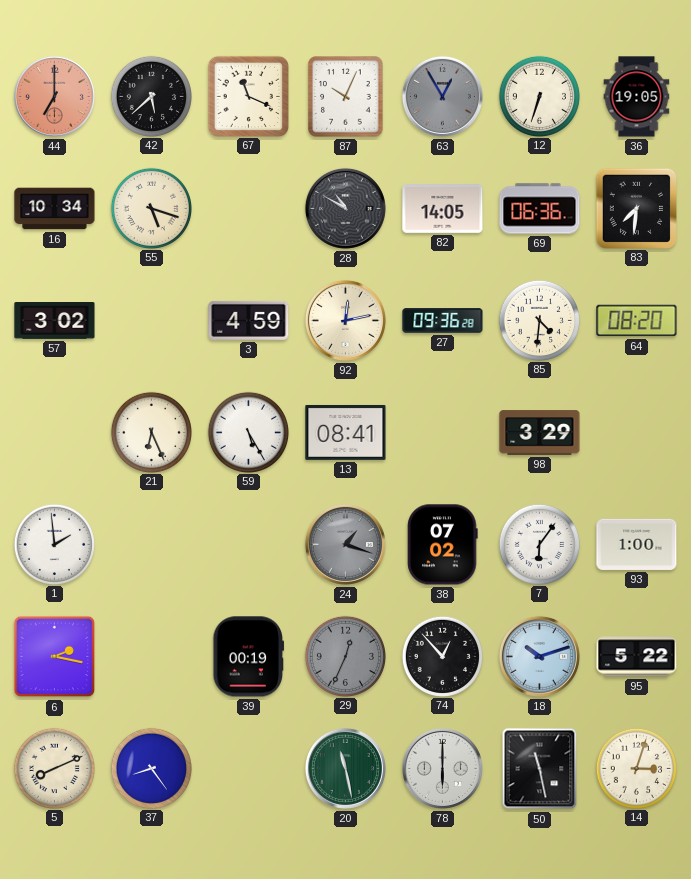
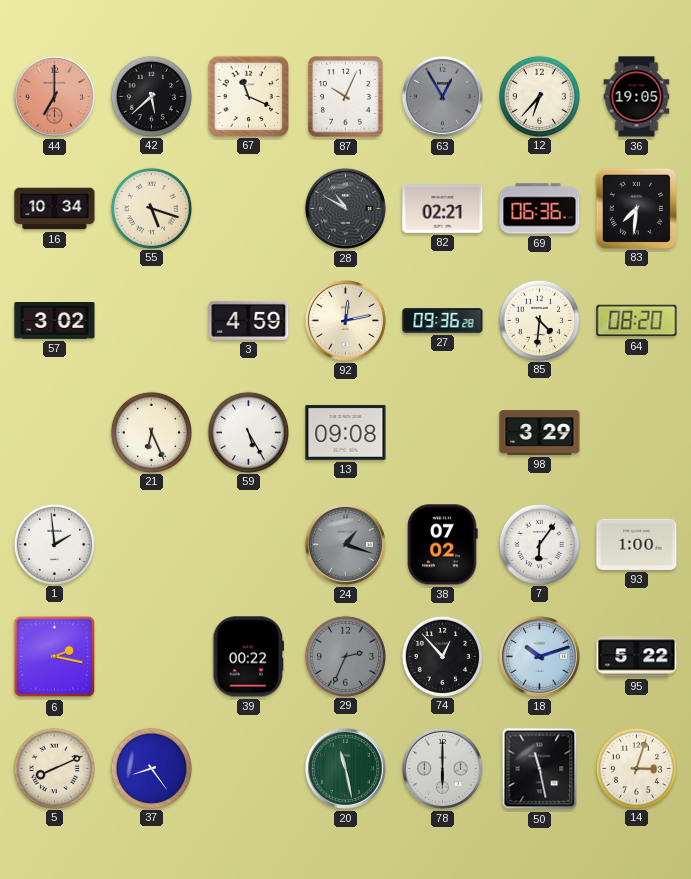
12: 6:33 -> 6:37 (539, 96)
82: 14:05 -> 02:21 (443, 209)
13: 08:41 -> 09:08 (346, 432)
39: 00:19 -> 00:22 (249, 657)
29: 12:34 -> 2:34 (345, 656)
